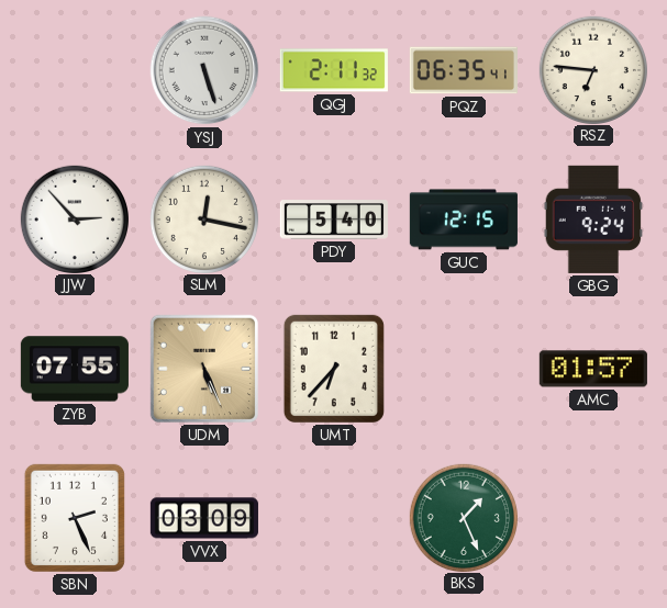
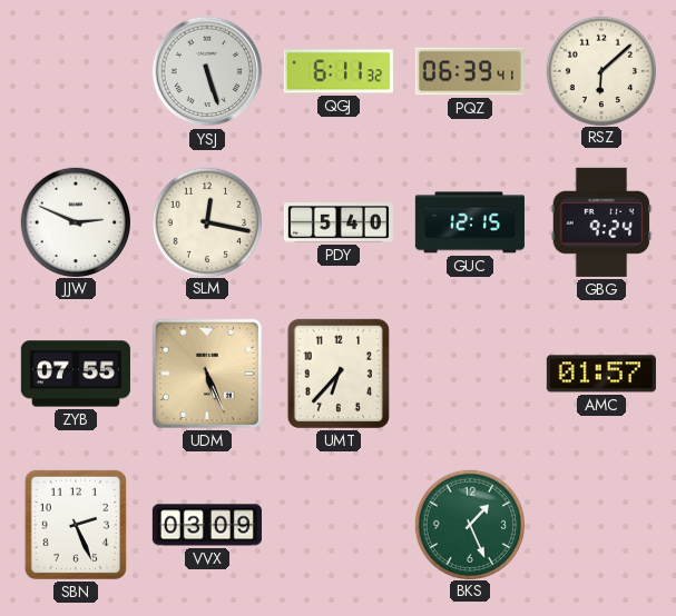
QGJ: 2:11 -> 6:11 (339, 71)
PQZ: 06:35 -> 06:39 (470, 71)
RSZ: 6:46 -> 6:08 (600, 70)
JJW: 2:53 -> 2:49 (75, 221)
